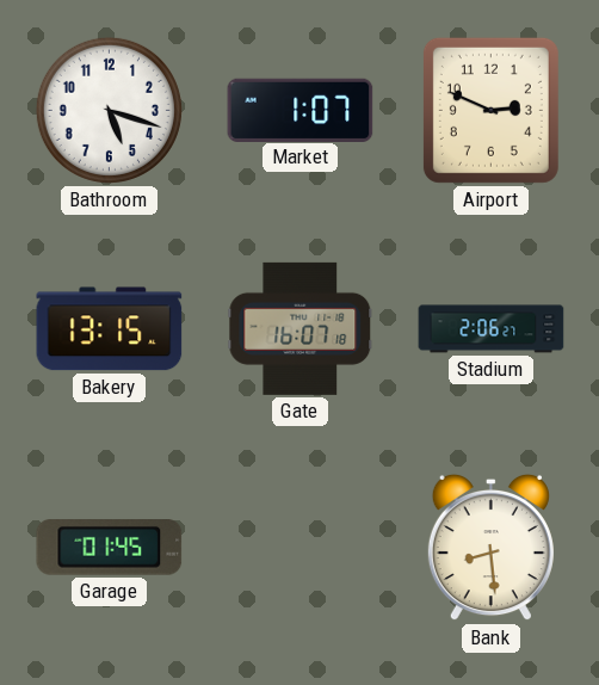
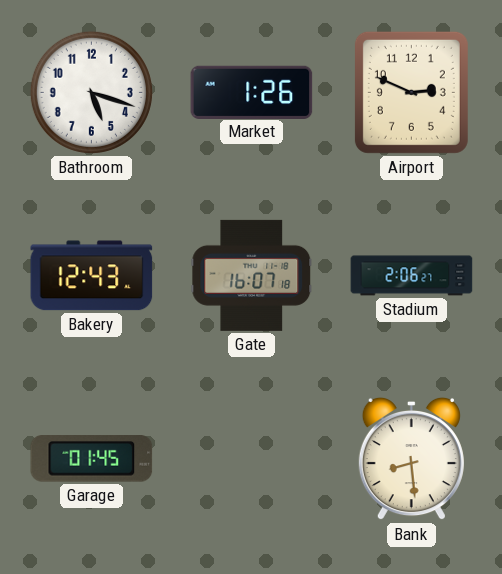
Market: 1:07 -> 1:26 (252, 92)
Bakery: 13:15 -> 12:43 (92, 276)
